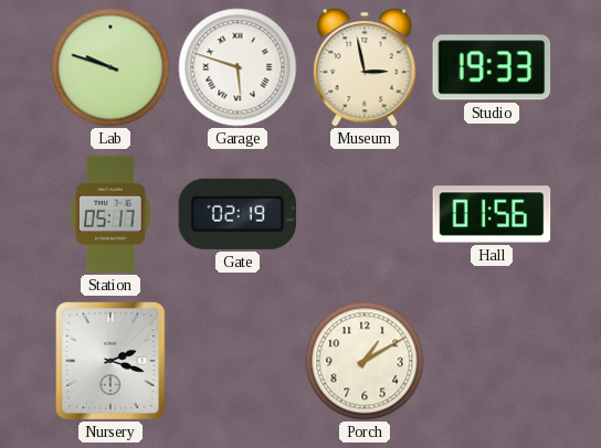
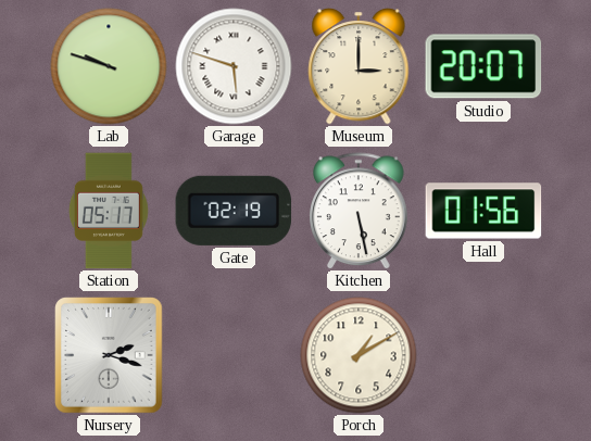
Museum: 2:58 -> 3:00 (359, 67)
Studio: 19:33 -> 20:07 (483, 66)
Kitchen: none -> 5:28 (360, 211)
